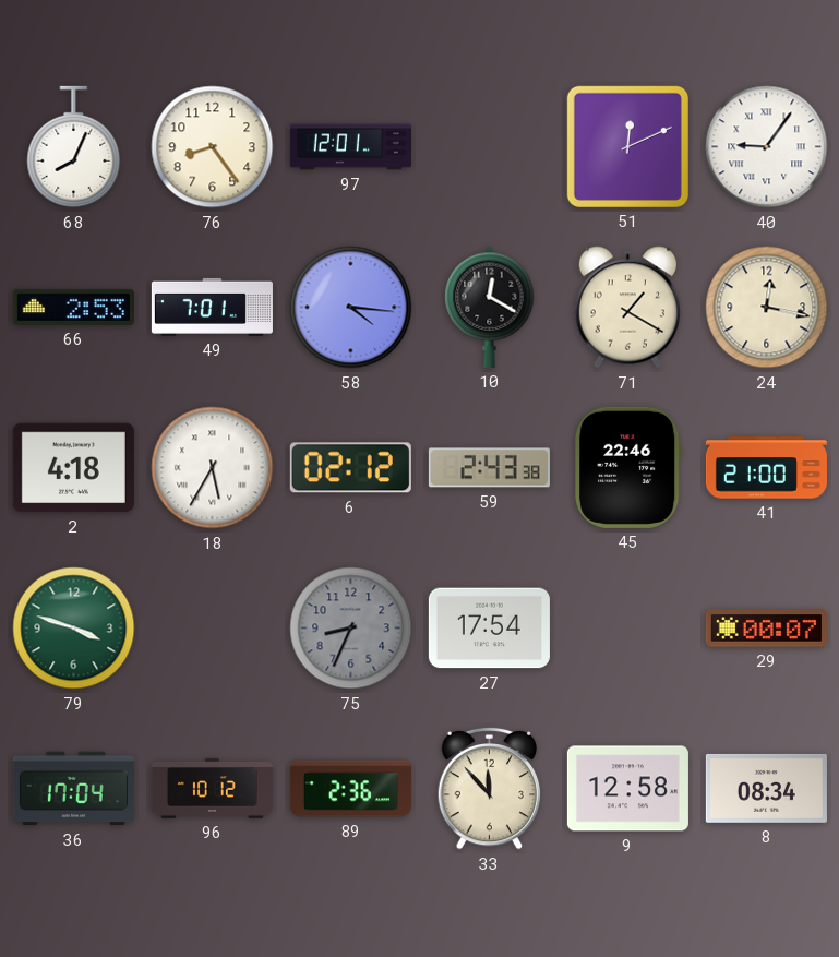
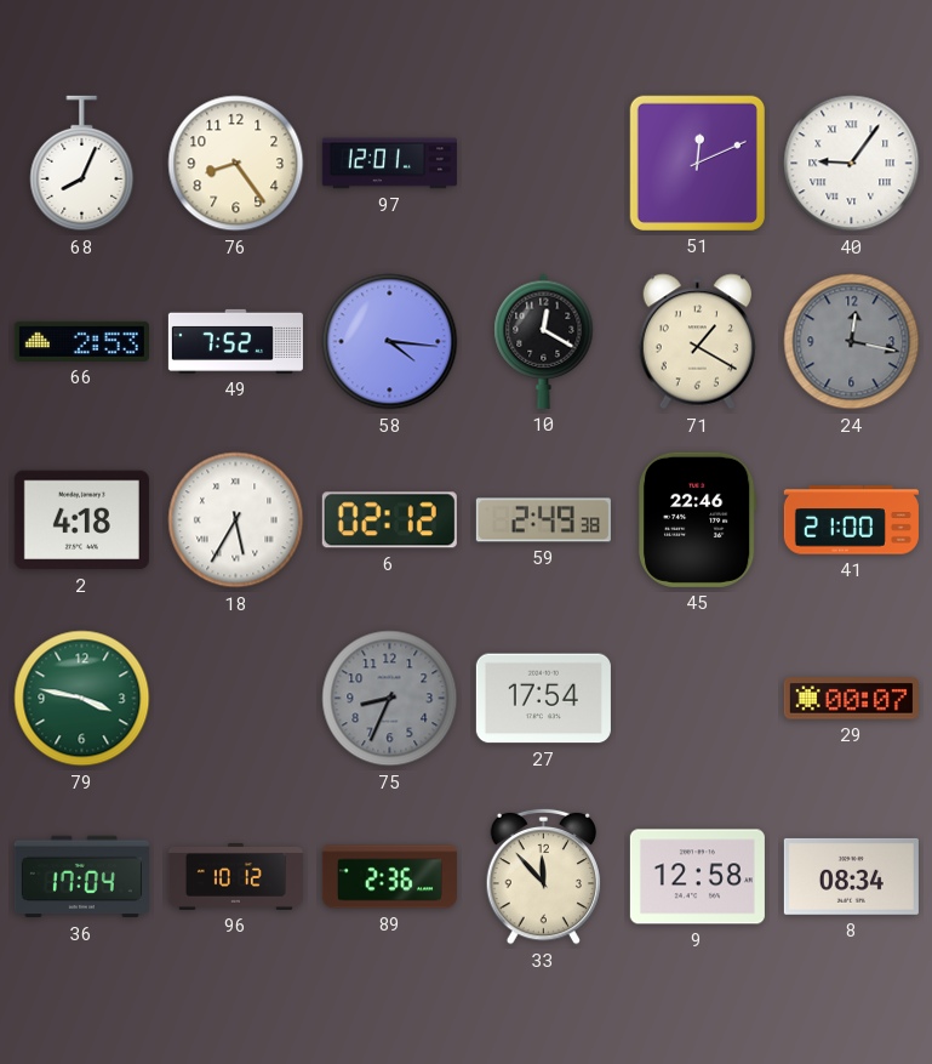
49: 7:01 -> 7:52 (235, 341)
24 dial: cream -> grey (852, 342)
59: 2:43 -> 2:49 (543, 520)
79: 3:48 -> 3:47 (82, 699)
